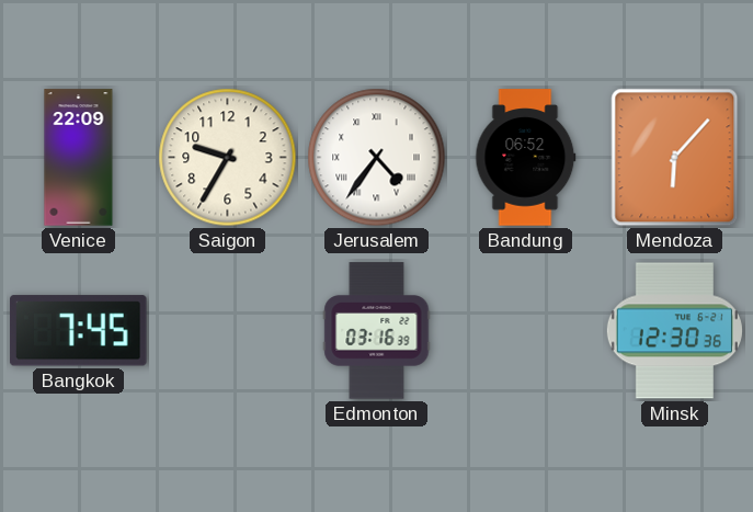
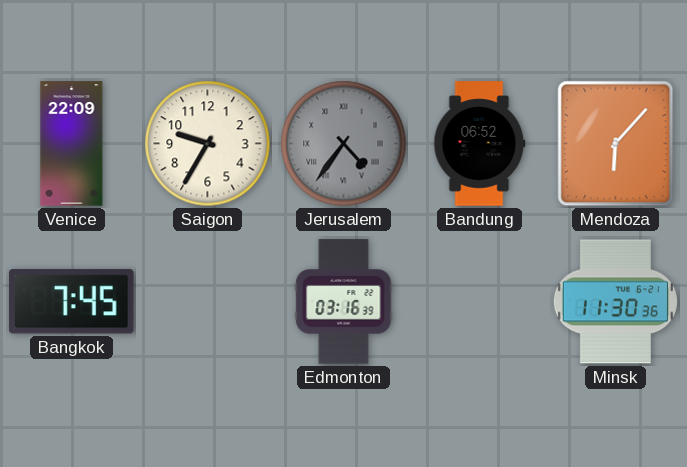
Jerusalem dial: white -> grey (344, 144)
Minsk: 12:30 -> 11:30 (615, 302)
